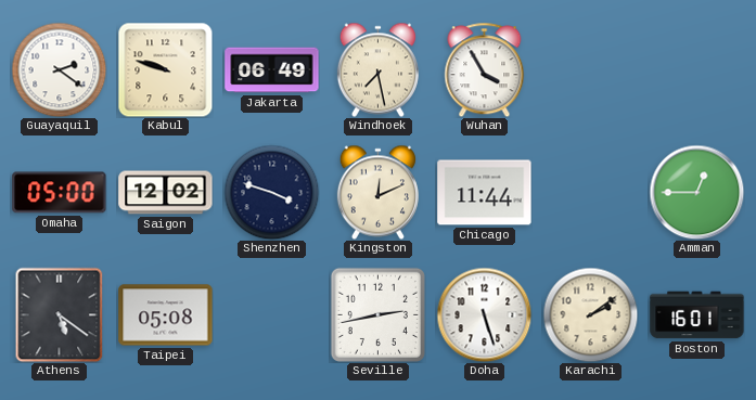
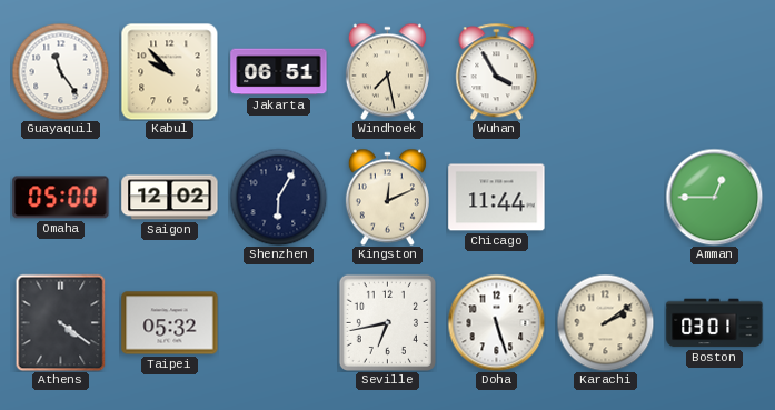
Guayaquil: 2:21 -> 11:24 (60, 71)
Kabul: 9:48 -> 9:53 (169, 71)
Jakarta: 06:49 -> 06:51 (279, 72)
Shenzhen: 3:48 -> 6:05 (278, 197)
Athens: 5:21 -> 4:21 (61, 322)
Taipei: 05:08 -> 05:32 (170, 323)
Seville: 2:43 -> 6:43 (387, 322)
Boston: 16:01 -> 03:01 (715, 323)
